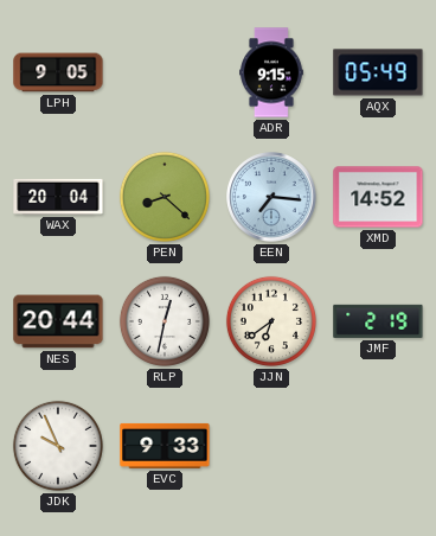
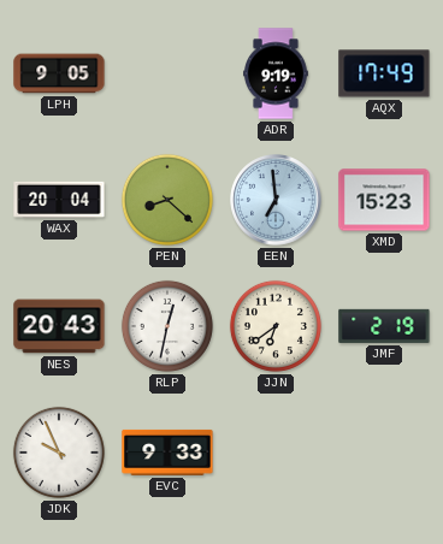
ADR: 9:15 -> 9:19 (277, 73)
AQX: 05:49 -> 17:49 (384, 73)
EEN: 7:16 -> 6:59 (276, 200)
XMD: 14:52 -> 15:23 (384, 200)
NES: 20:44 -> 20:43 (59, 326)
